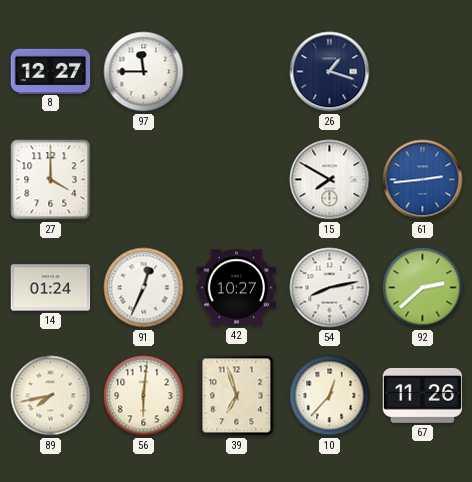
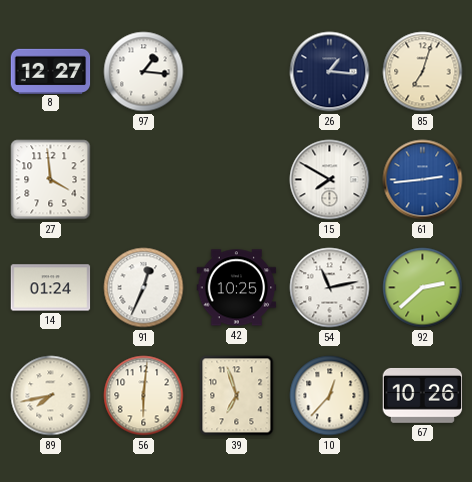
97: 11:45 -> 1:16 (144, 72)
26: 1:18 -> 1:16 (330, 72)
85: none -> 7:03 (423, 72)
27: 4:00 -> 3:59 (51, 180)
42: 10:27 -> 10:25 (237, 288)
54: 8:13 -> 11:13 (330, 288)
67: 11:26 -> 10:26 (423, 395)
